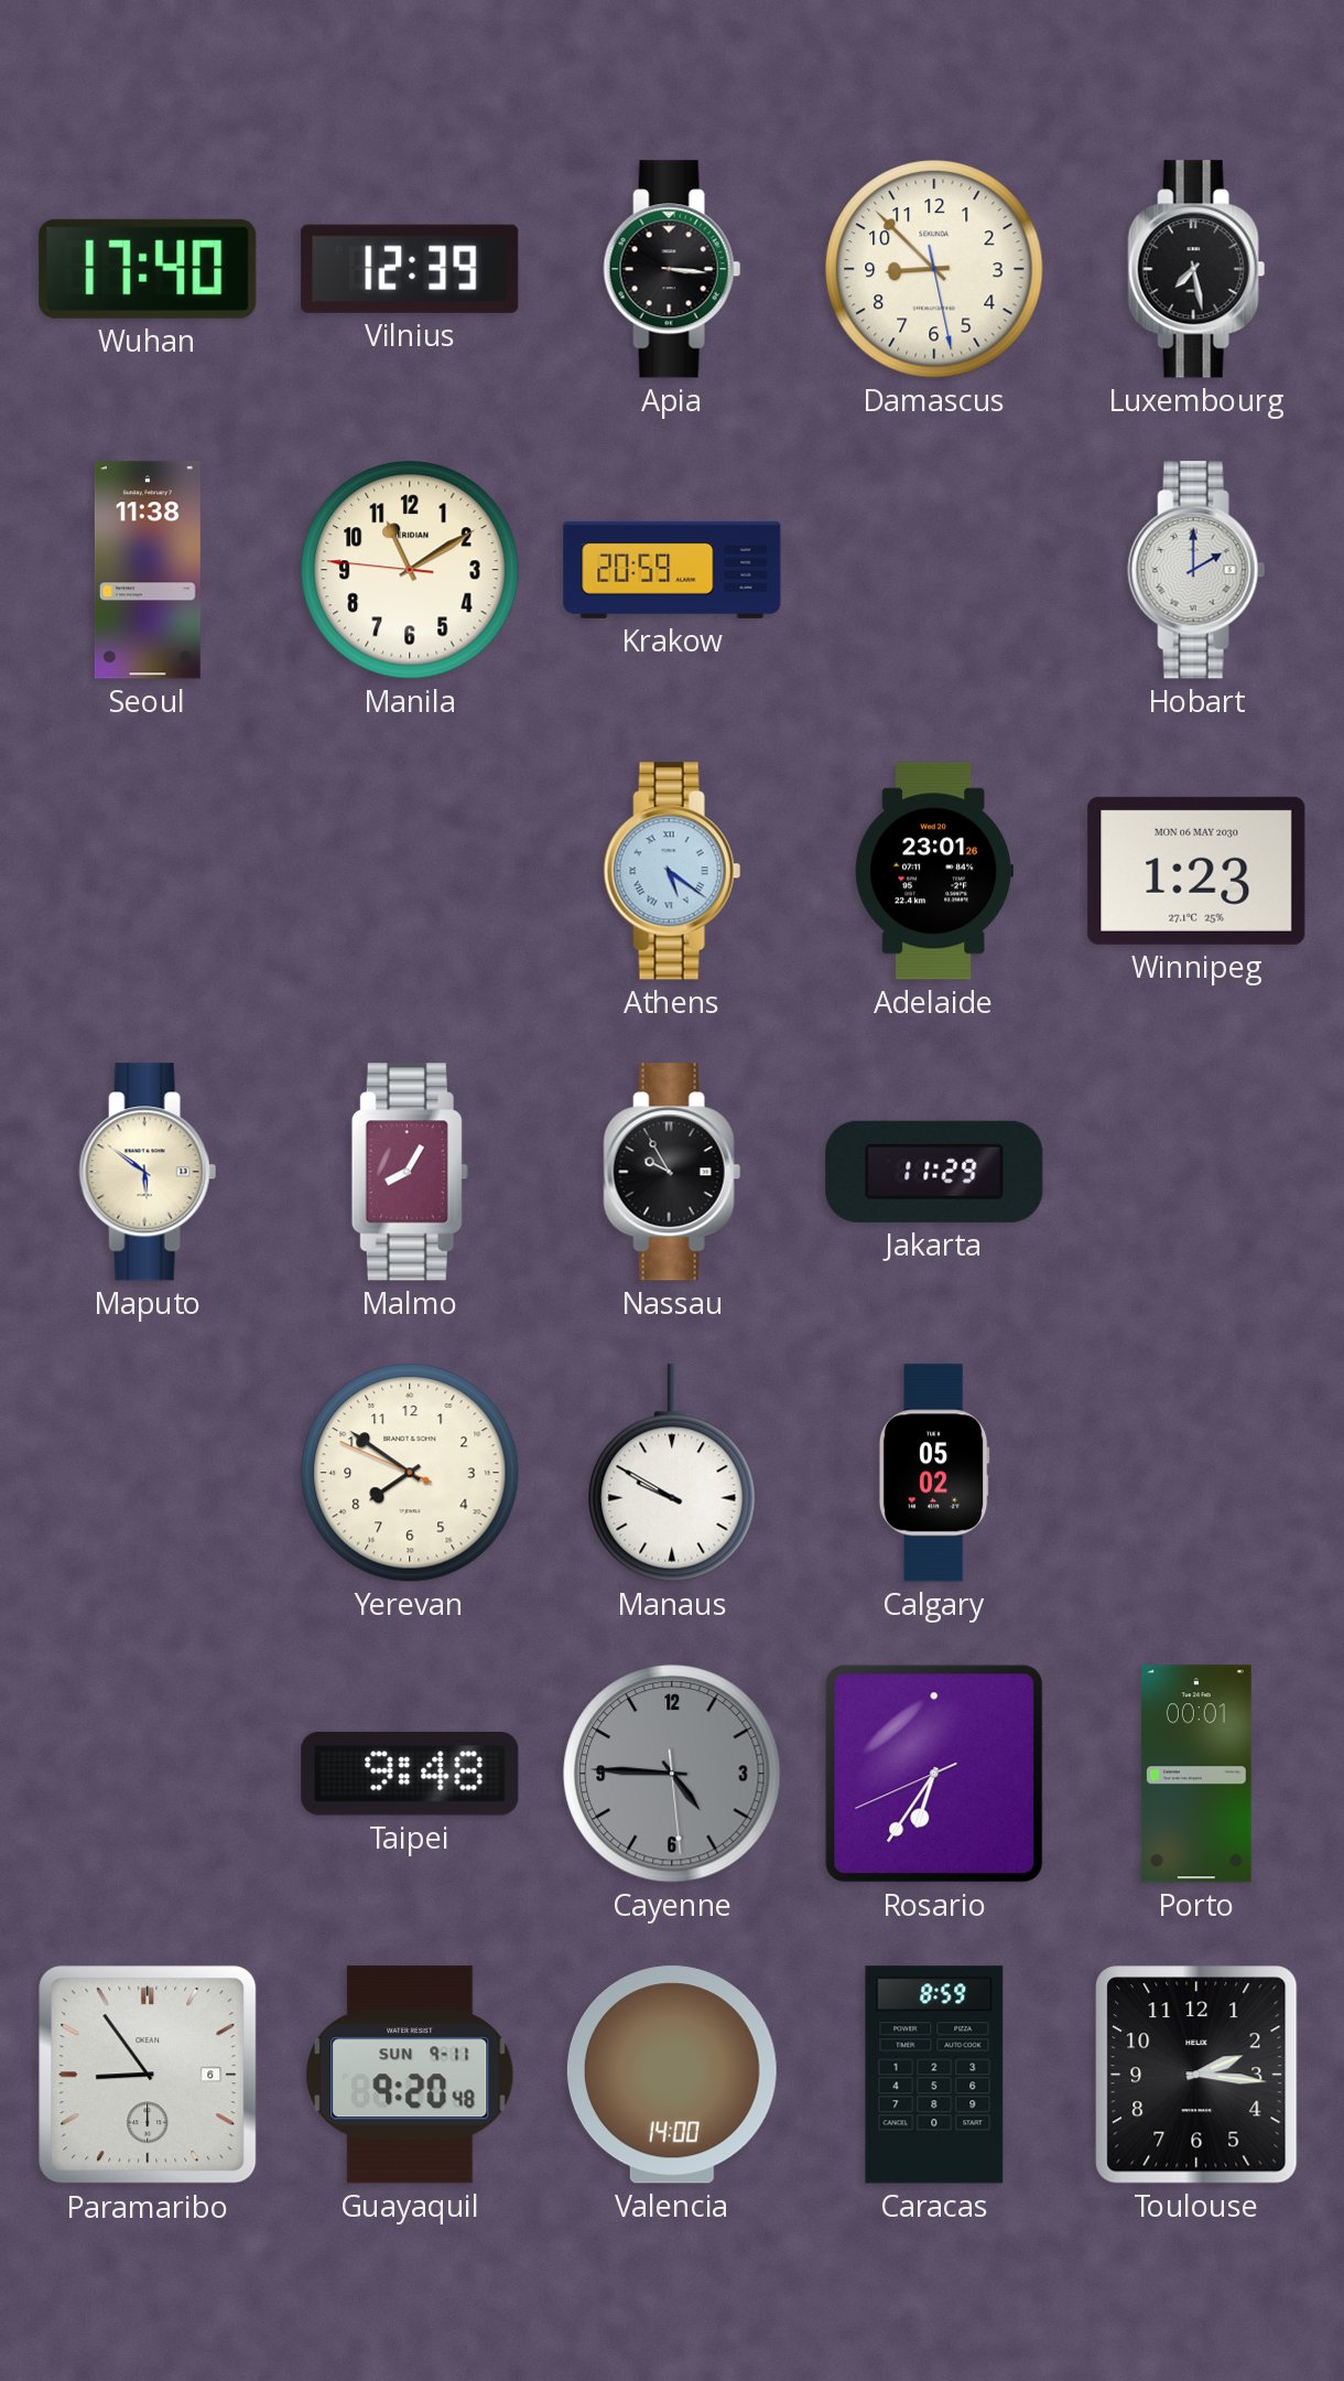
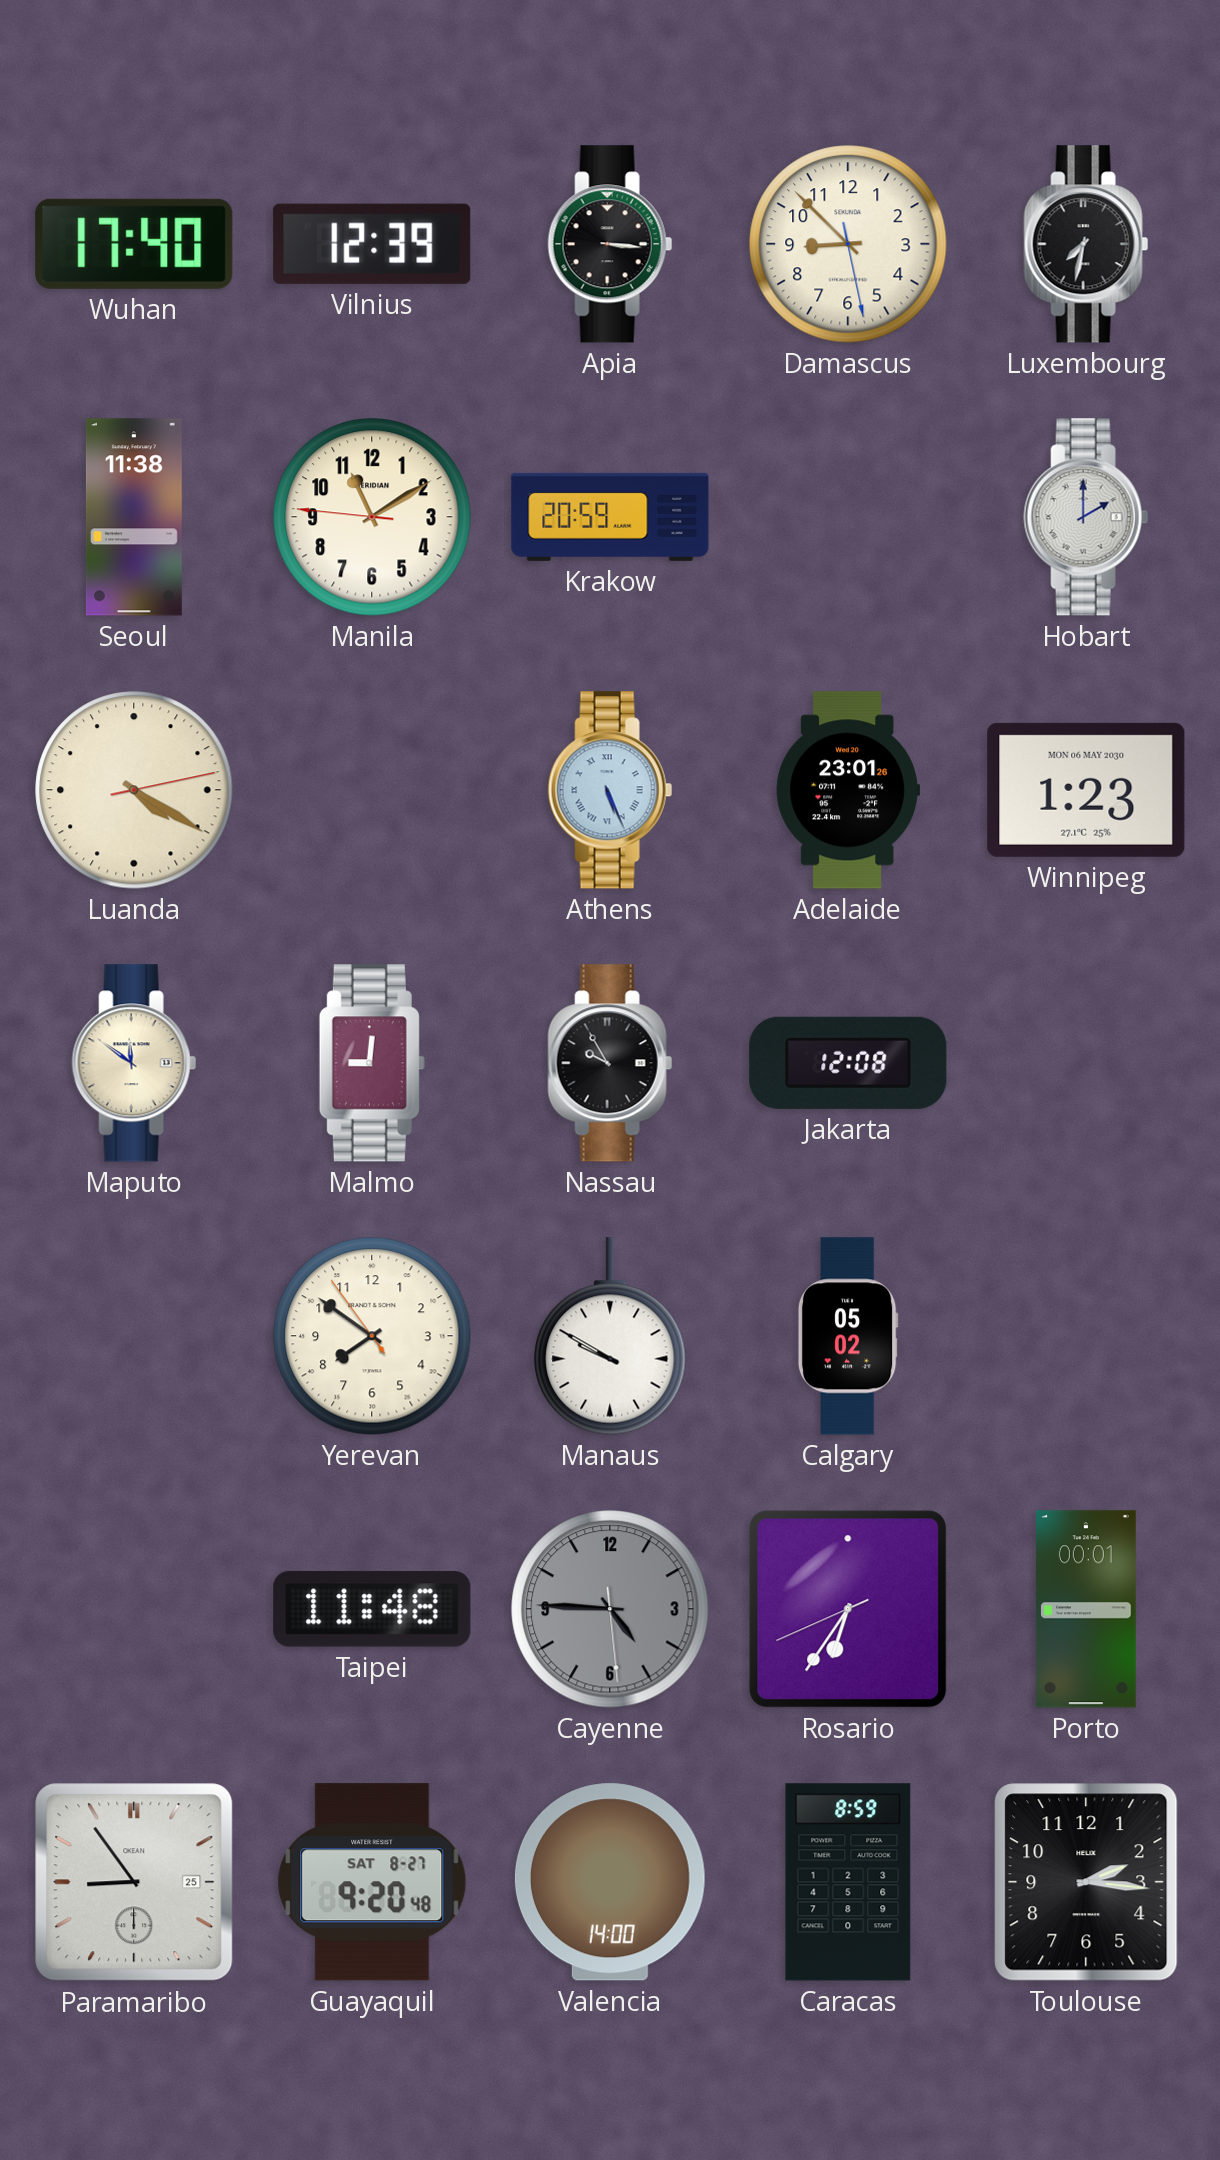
Luxembourg: 7:28 -> 7:32 (1086, 244)
Luanda: none -> 4:20 (134, 790)
Athens: 5:21 -> 5:26 (610, 790)
Maputo: 5:51 -> 11:51 (134, 1063)
Malmo: 8:05 -> 9:01 (372, 1063)
Jakarta: 11:29 -> 12:08 (848, 1063)
Yerevan: 7:50:49 -> 7:50:54 (372, 1336)
Taipei: 9:48 -> 11:48 (372, 1609)
Paramaribo date: 6 -> 25 (134, 1882)
Guayaquil date: SUN 9-11 -> SAT 8-27 (372, 1882)
